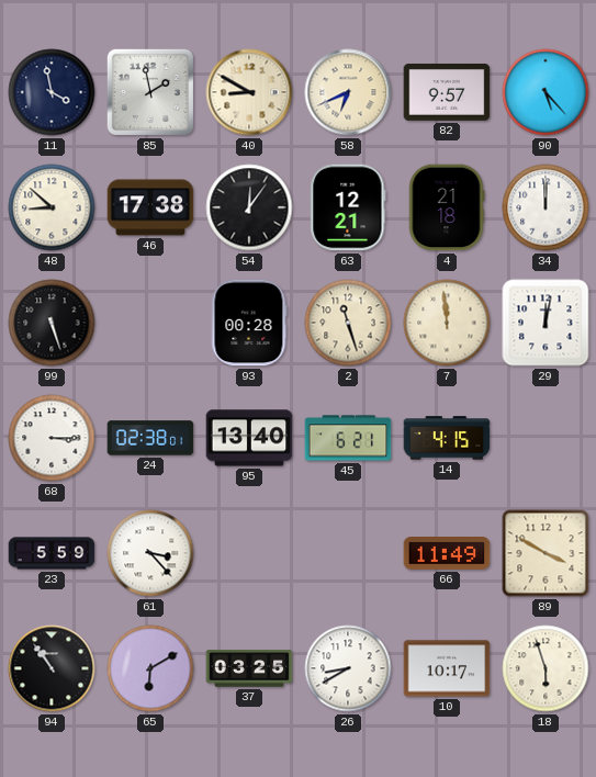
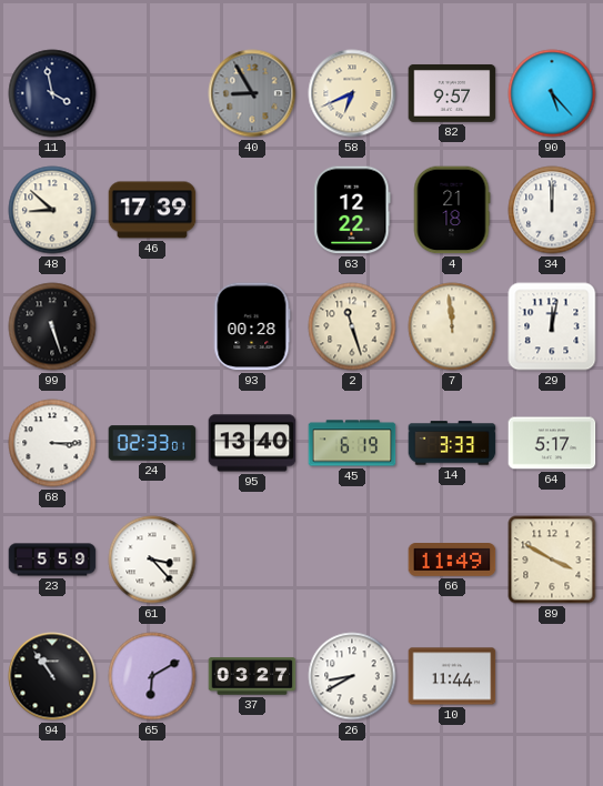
85: 1:58 -> none (150, 92)
40: 8:50 -> 8:55 (252, 93)
40 dial: cream -> grey (252, 93)
46: 17:38 -> 17:39 (152, 210)
54: 12:06 -> none (249, 207)
63: 12:21 -> 12:22 (352, 210)
24: 02:38 -> 02:33 (152, 443)
45: 6:21 -> 6:19 (352, 443)
14: 4:15 -> 3:33 (452, 443)
64: none -> 5:17 (552, 443)
37: 03:25 -> 03:27 (252, 676)
10: 10:17 -> 11:44 (452, 676)
18: 5:57 -> none (546, 668)
